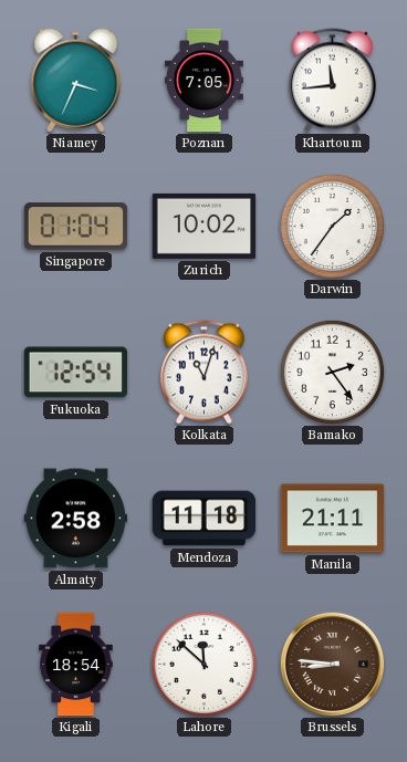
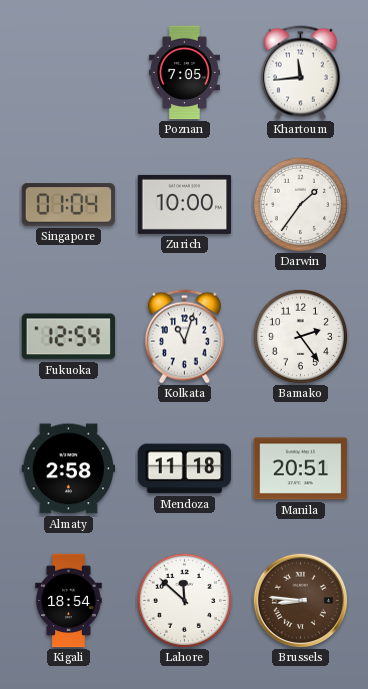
Niamey: 3:34 -> none (76, 81)
Zurich: 10:02 -> 10:00 (185, 204)
Manila: 21:11 -> 20:51 (301, 469)
